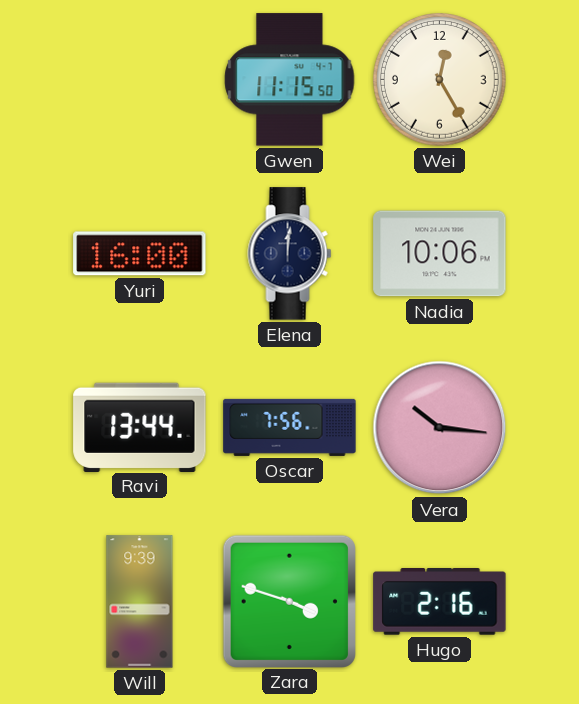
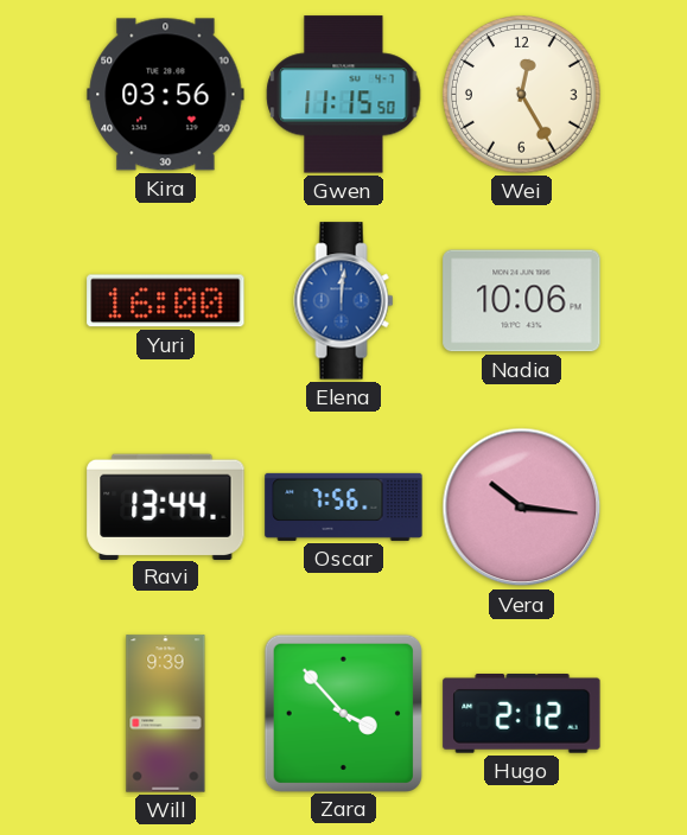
Kira: none -> 03:56 (166, 95)
Elena dial: navy -> blue (344, 301)
Zara: 3:48 -> 3:53 (343, 713)
Hugo: 2:16 -> 2:12 (522, 714)
